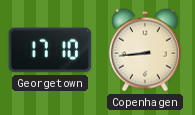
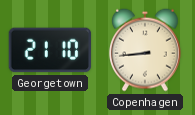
Georgetown: 17:10 -> 21:10 (50, 50)
